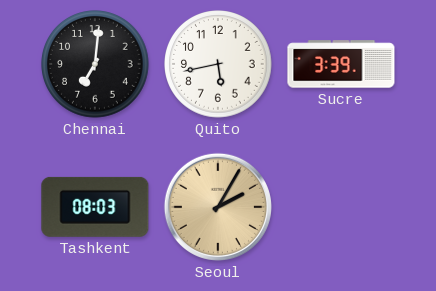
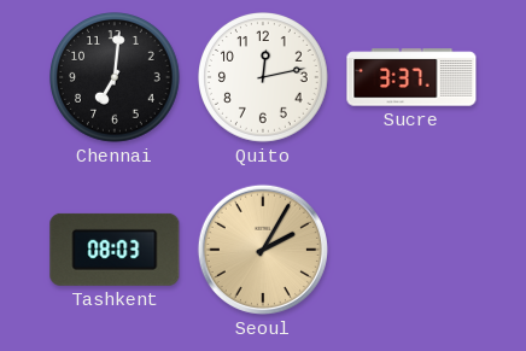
Quito: 5:43 -> 12:13 (264, 78)
Sucre: 3:39 -> 3:37 (411, 77)
